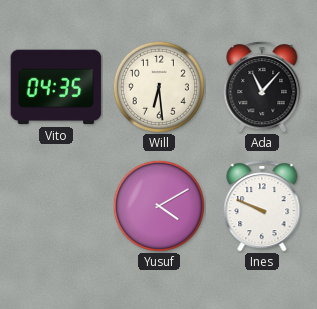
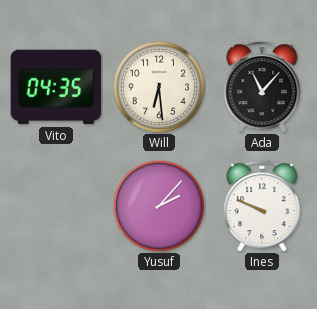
Yusuf: 4:10 -> 2:07 (159, 206)
